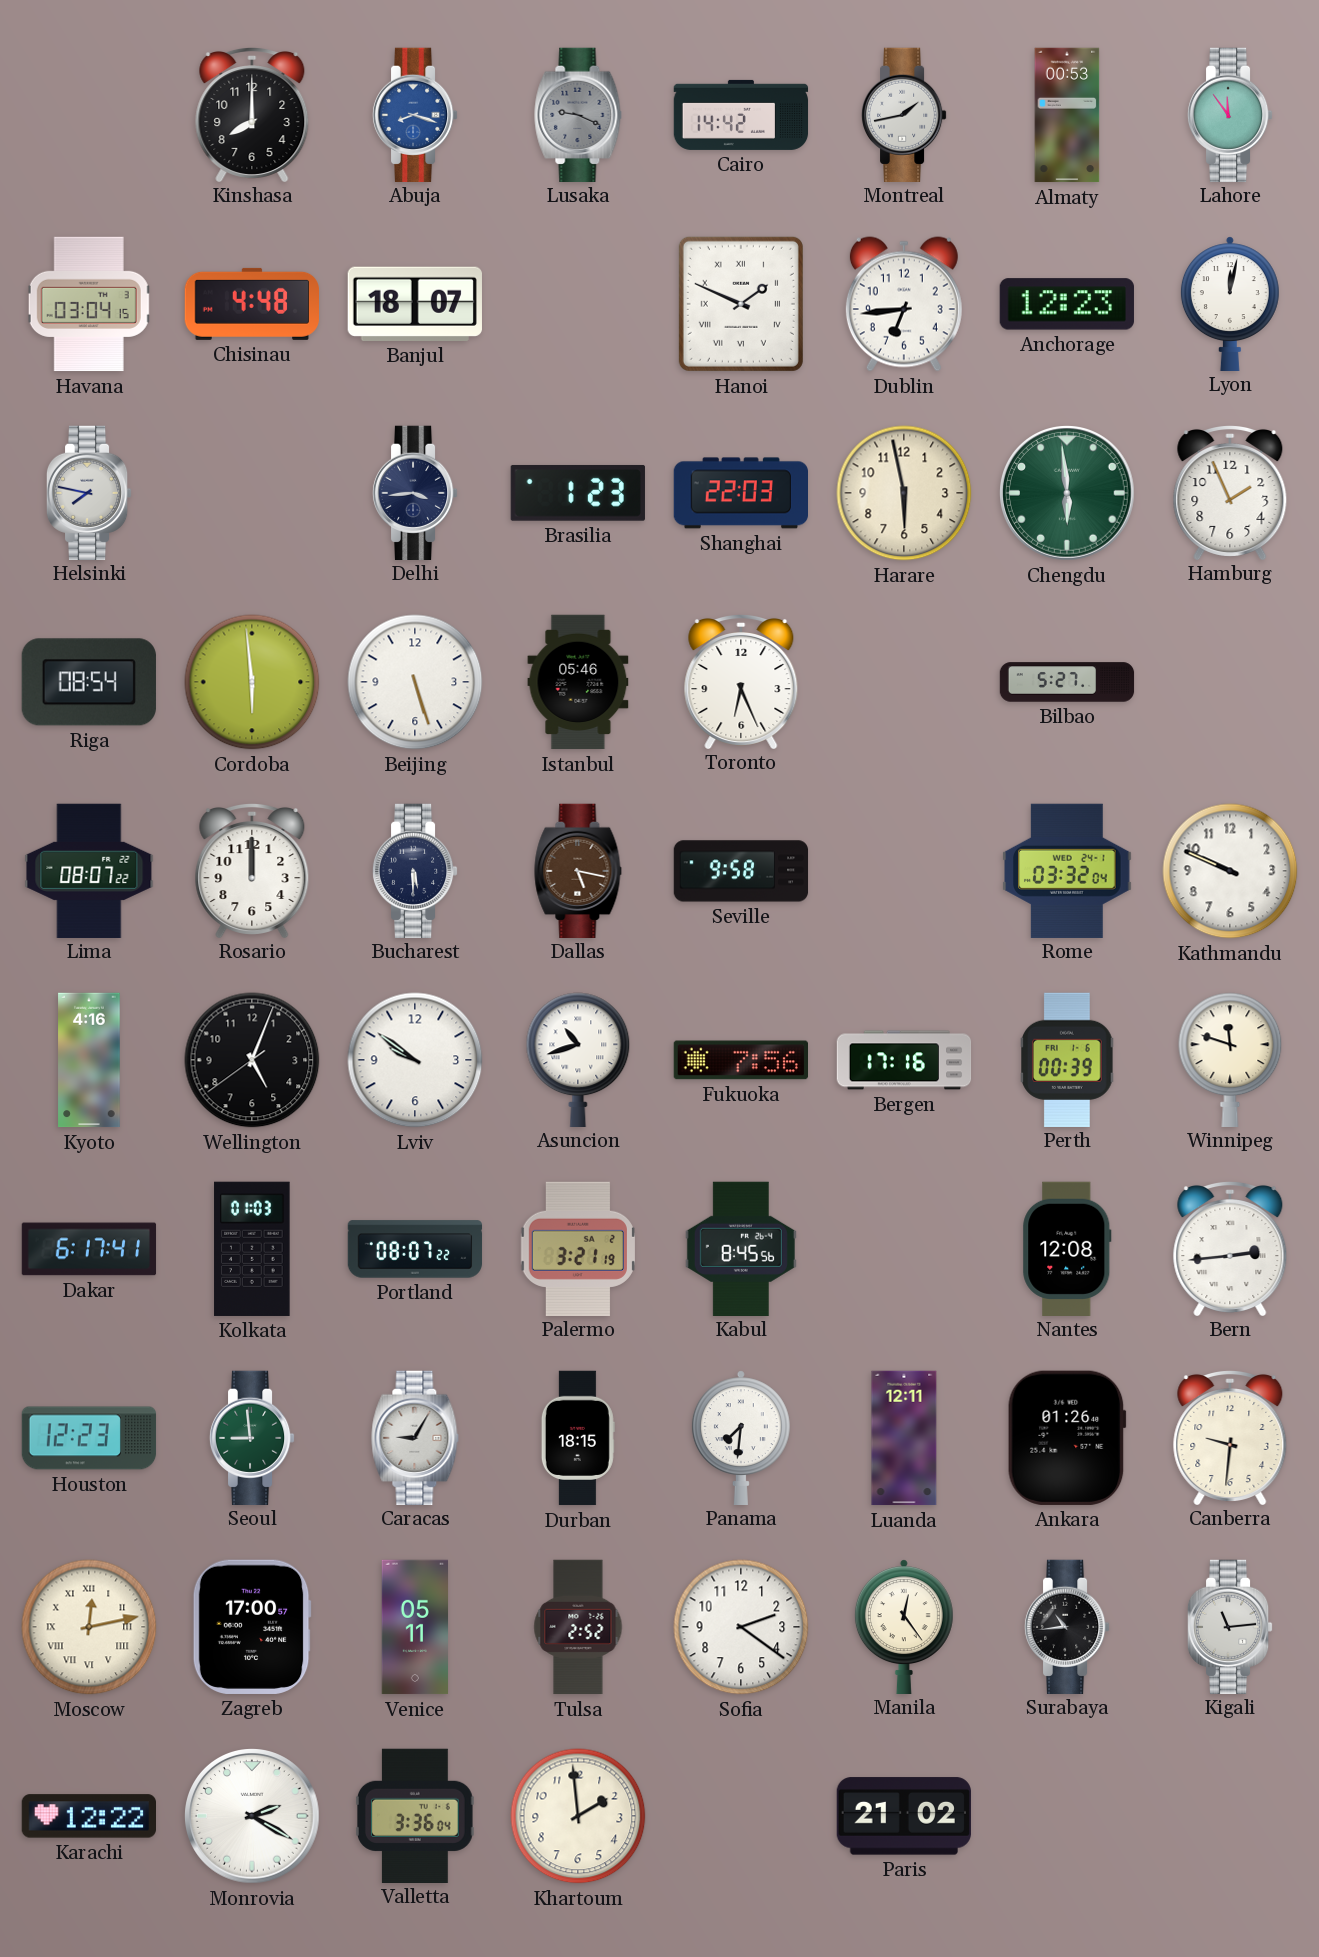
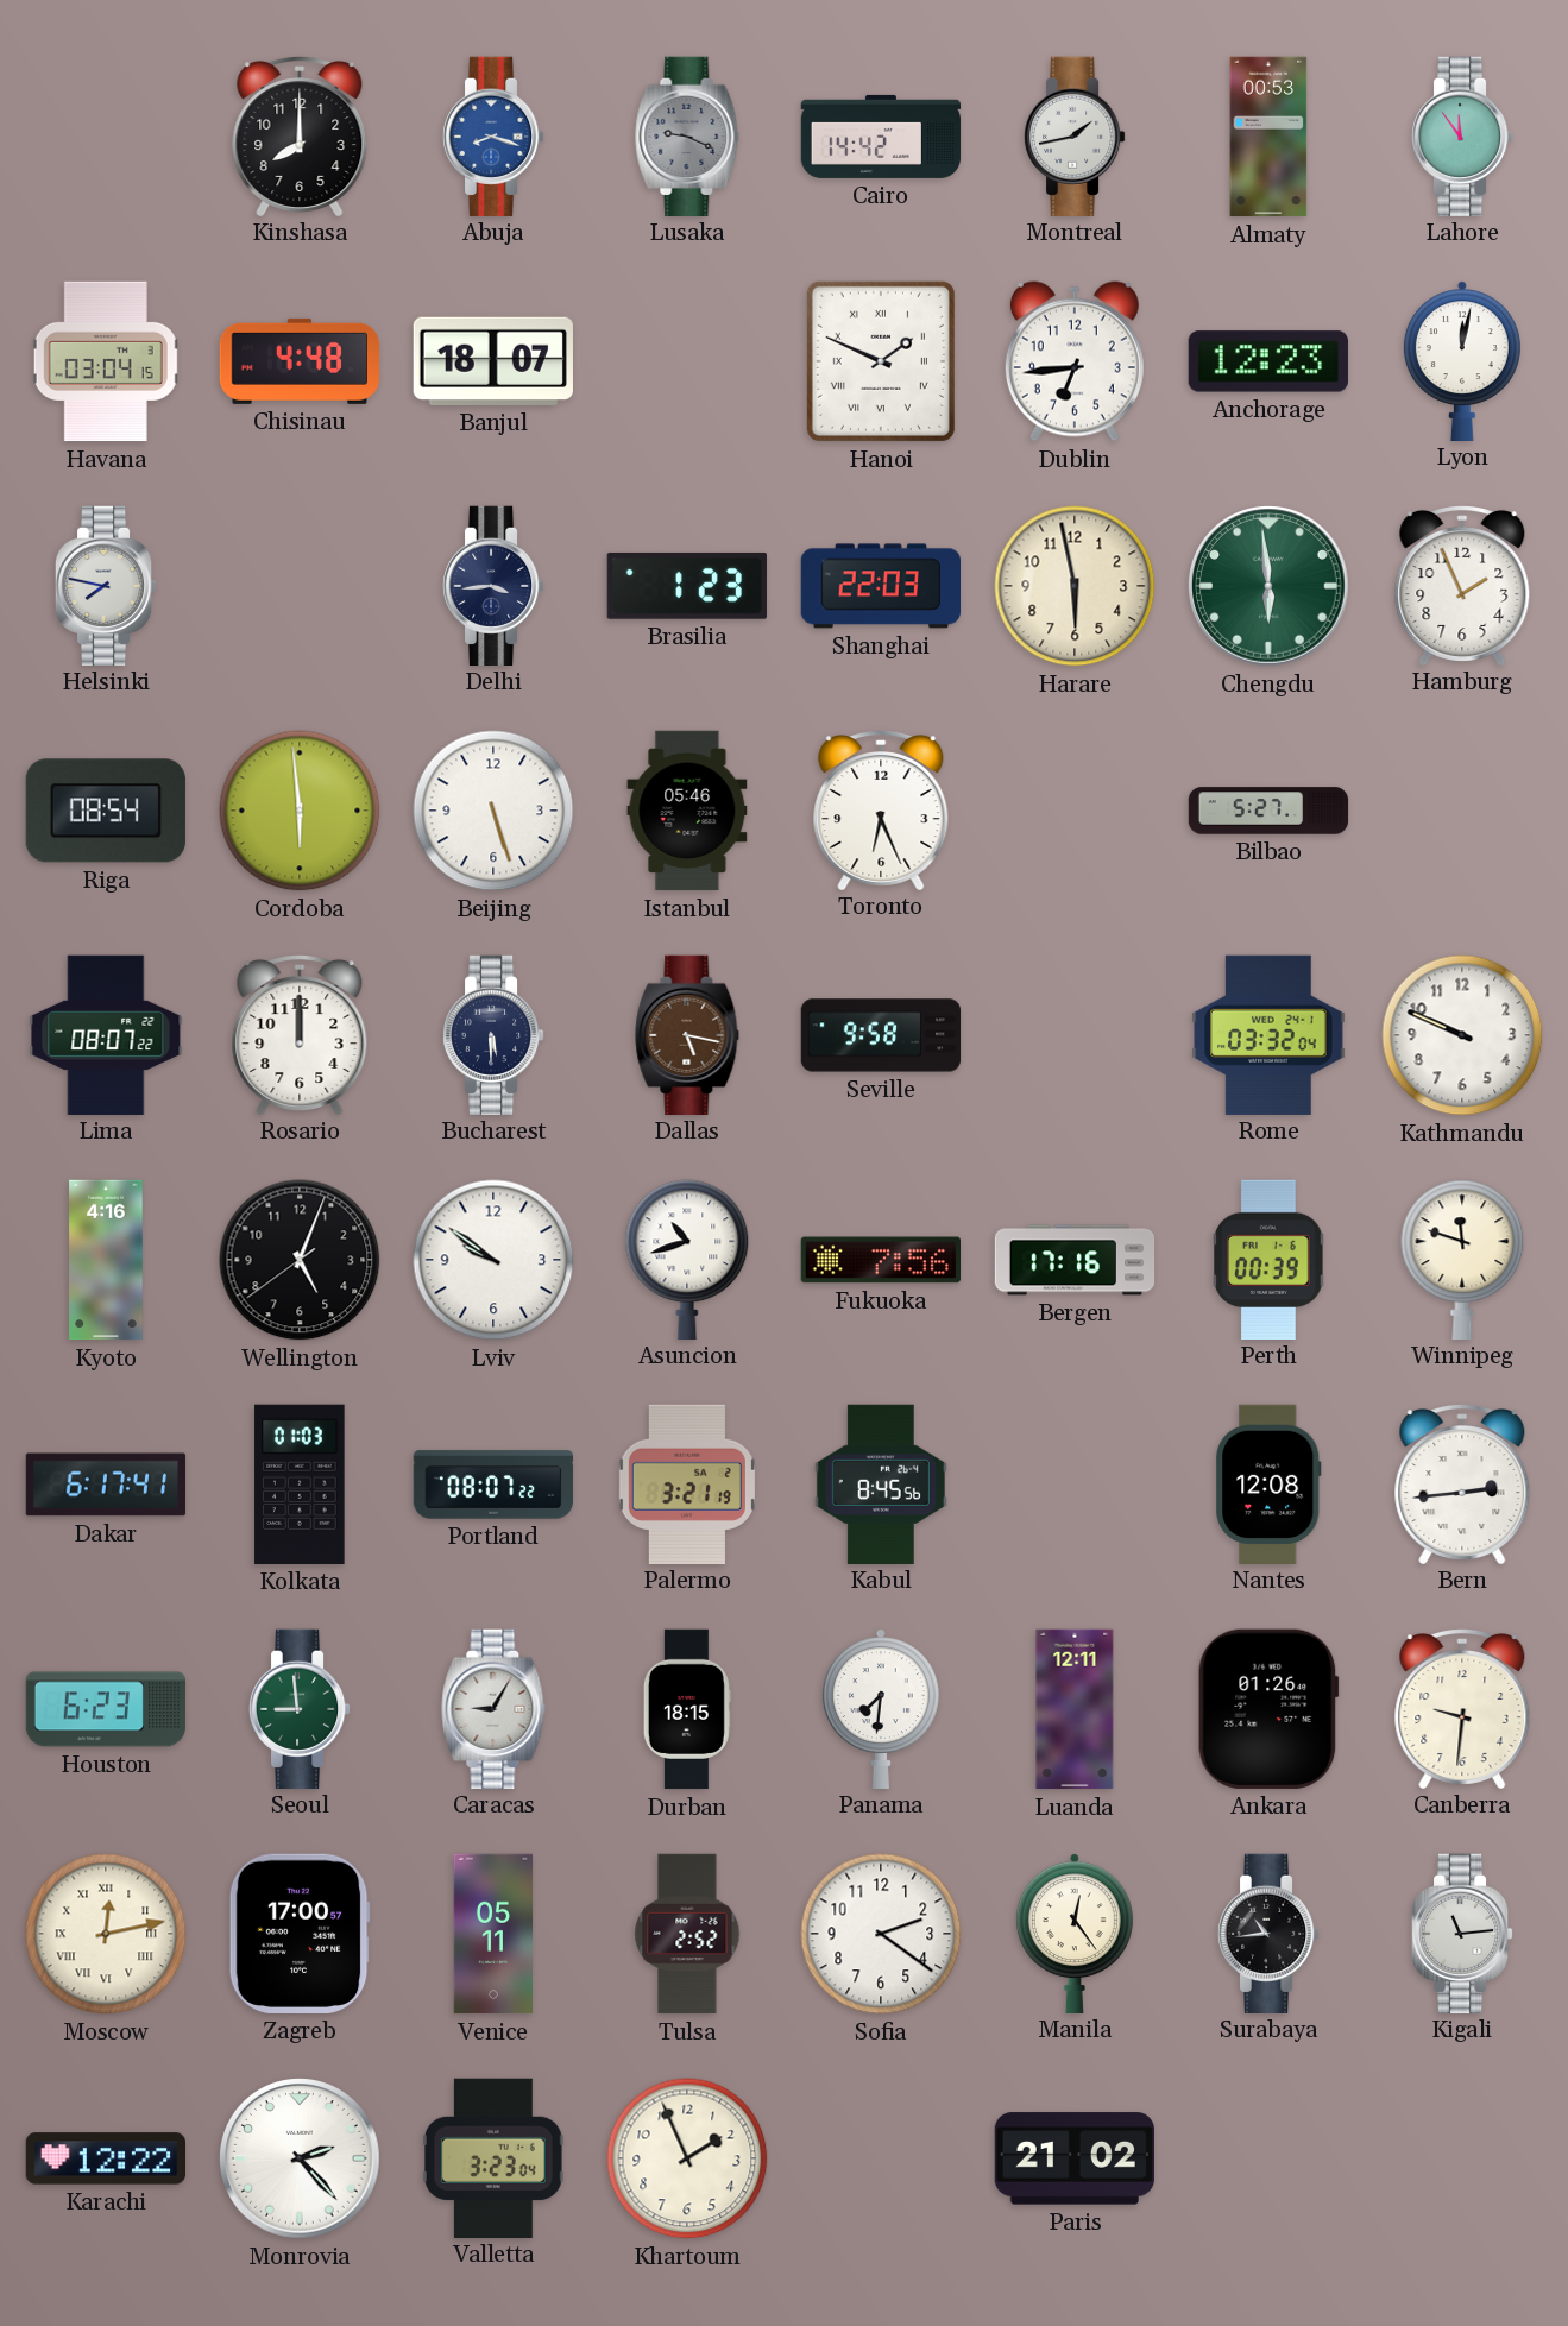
Houston: 12:23 -> 6:23 (106, 1709)
Monrovia: 2:20 -> 2:23 (300, 2158)
Valletta: 3:36 -> 3:23 (493, 2157)
Khartoum: 1:59 -> 1:56 (687, 2158)
